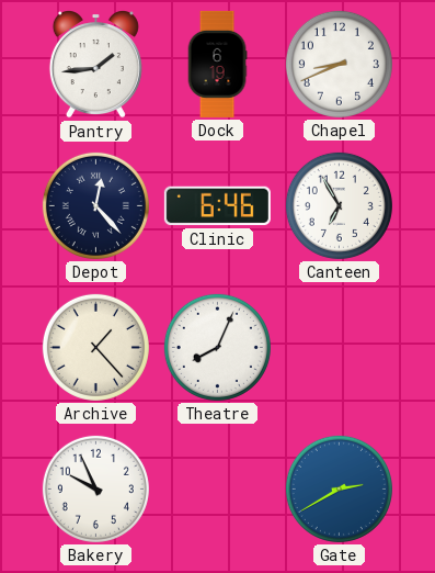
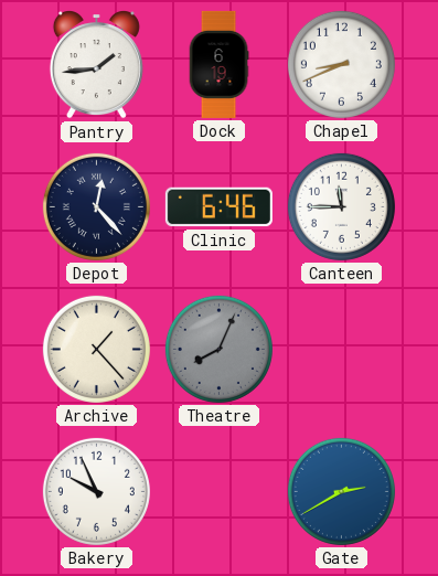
Canteen: 6:55 -> 11:45 (341, 206)
Theatre dial: white -> grey (218, 349)
